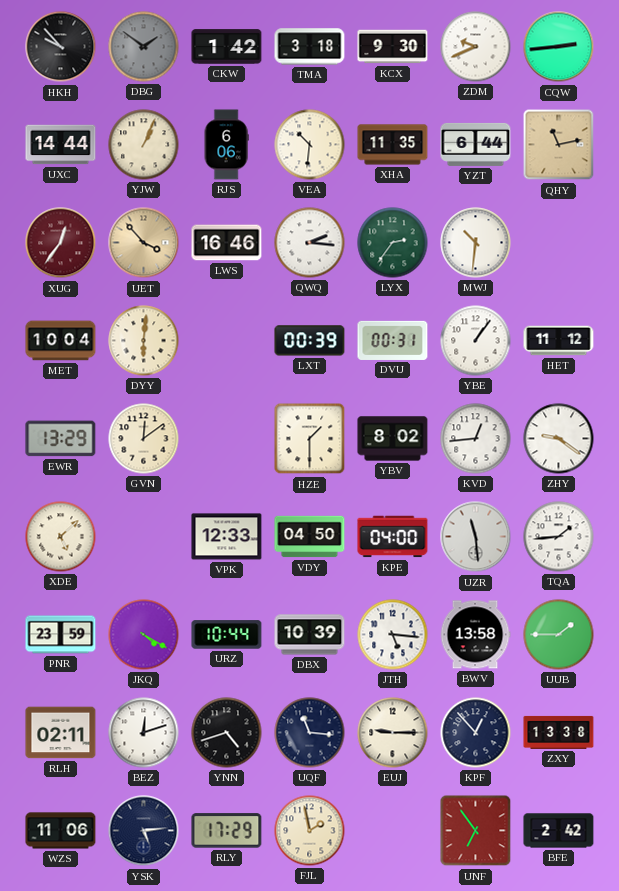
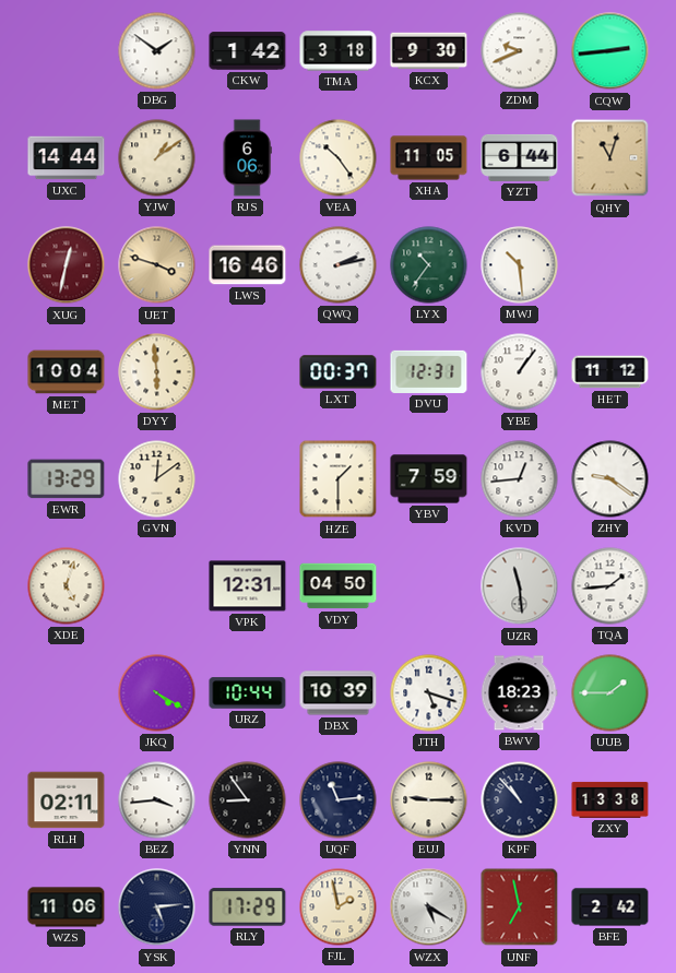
HKH: 9:53 -> none (61, 47)
DBG dial: grey -> white (157, 51)
YJW: 1:04 -> 1:09 (157, 158)
VEA: 10:31 -> 10:24 (339, 158)
XHA: 11:35 -> 11:05 (429, 158)
QHY: 11:13 -> 11:03 (610, 158)
XUG: 12:36 -> 12:32 (67, 265)
UET: 3:53 -> 3:48 (157, 265)
QWQ: 2:16 -> 2:13 (339, 265)
LYX: 2:36 -> 10:36 (429, 265)
MWJ: 10:31 -> 10:29 (520, 265)
DYY: 6:01 -> 5:59 (157, 372)
LXT: 00:39 -> 00:37 (339, 372)
DVU: 00:31 -> 12:31 (429, 371)
YBV: 8:02 -> 7:59 (429, 479)
XDE: 5:08 -> 5:03 (67, 586)
VPK: 12:33 -> 12:31 (248, 586)
KPE: 04:00 -> none (393, 537)
PNR: 23:59 -> none (61, 635)
JTH: 5:16 -> 5:18 (429, 693)
BWV: 13:58 -> 18:23 (519, 693)
BEZ: 12:12 -> 3:44 (157, 800)
YNN: 4:42 -> 8:54 (248, 800)
UQF: 11:16 -> 11:14 (339, 800)
KPF: 12:53 -> 10:53 (520, 800)
WZX: none -> 5:20 (429, 907)
UNF: 6:54 -> 6:58 (520, 907)
